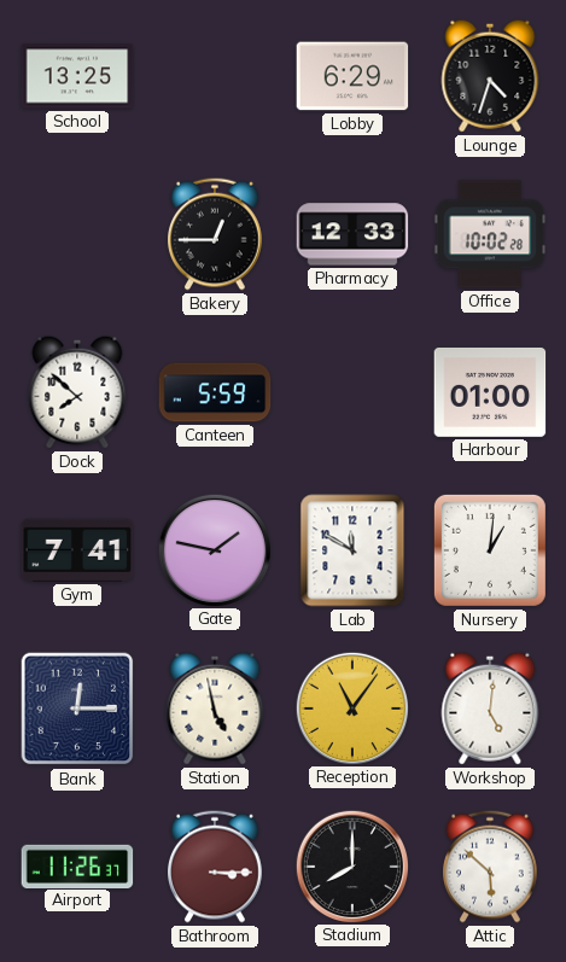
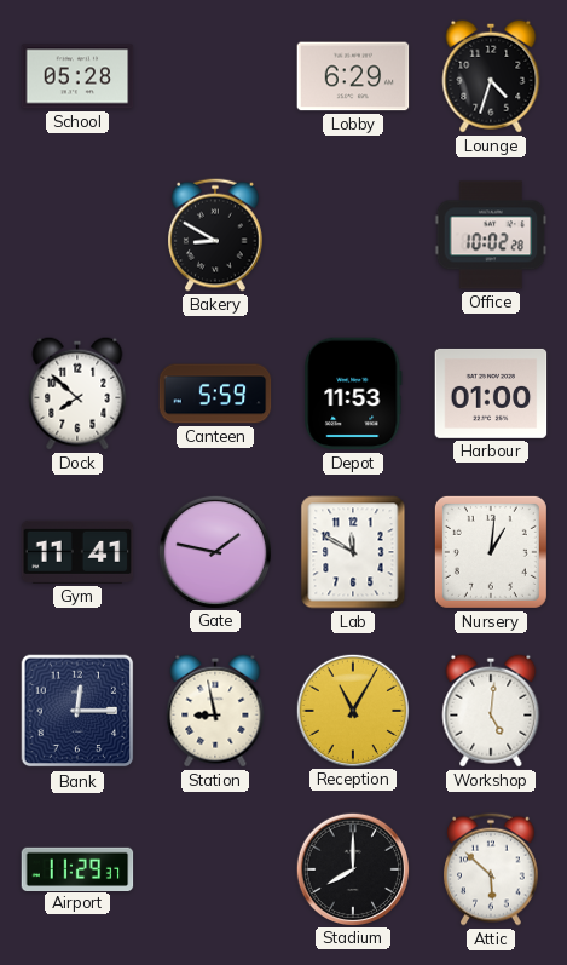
School: 13:25 -> 05:28 (77, 76)
Bakery: 12:45 -> 8:50 (216, 235)
Pharmacy: 12:33 -> none (352, 234)
Depot: none -> 11:53 (353, 394)
Gym: 7:41 -> 11:41 (77, 552)
Station: 4:58 -> 8:58 (215, 711)
Reception: 11:06 -> 11:05 (352, 710)
Airport: 11:26 -> 11:29 (77, 868)
Bathroom: 3:15 -> none (216, 867)
